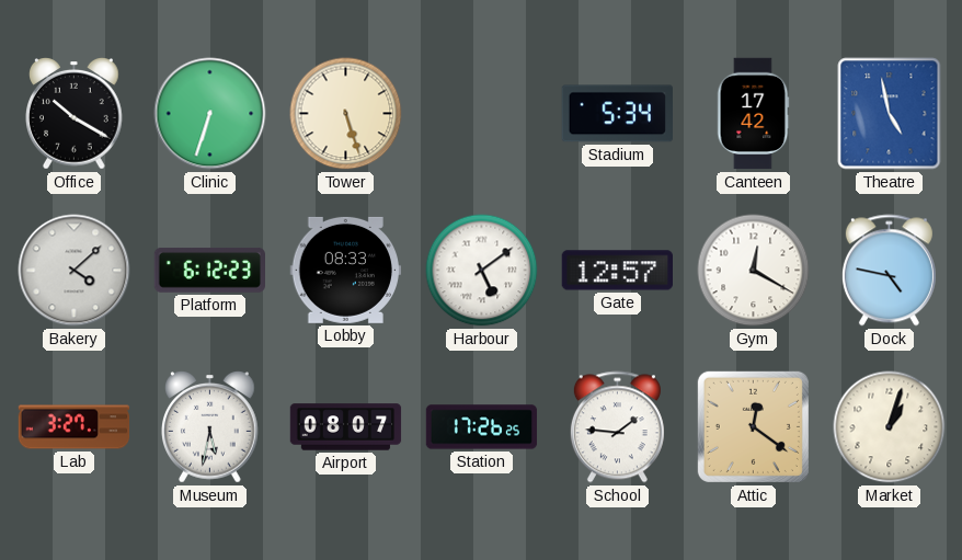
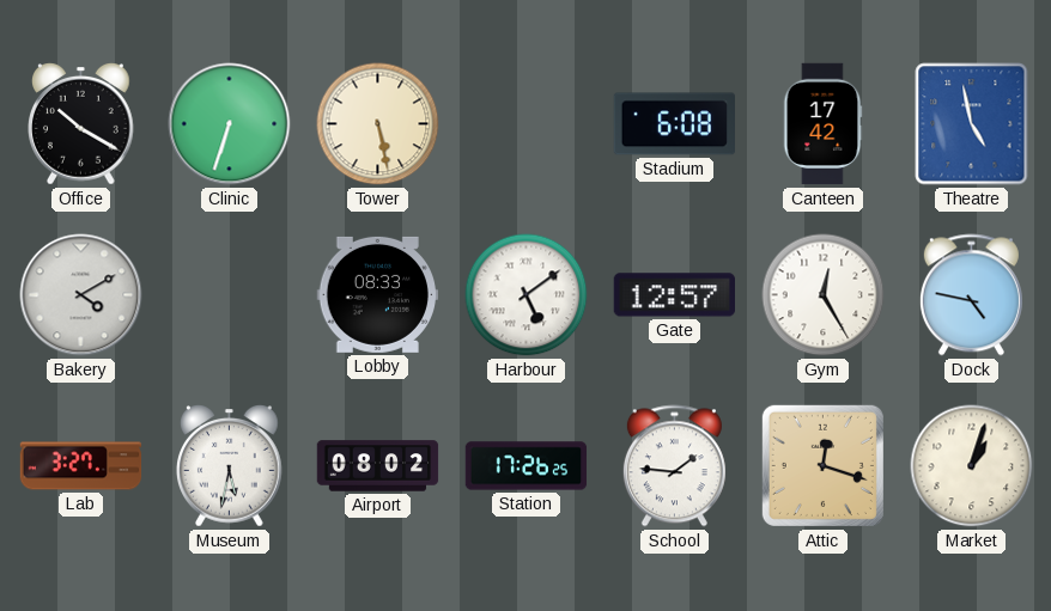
Tower: 5:27 -> 5:28 (378, 124)
Stadium: 5:34 -> 6:08 (674, 124)
Bakery: 4:08 -> 4:10 (81, 295)
Platform: 6:12 -> none (209, 271)
Gym: 12:20 -> 12:25 (824, 295)
Airport: 08:07 -> 08:02 (378, 466)
Attic: 12:21 -> 12:18 (822, 465)
